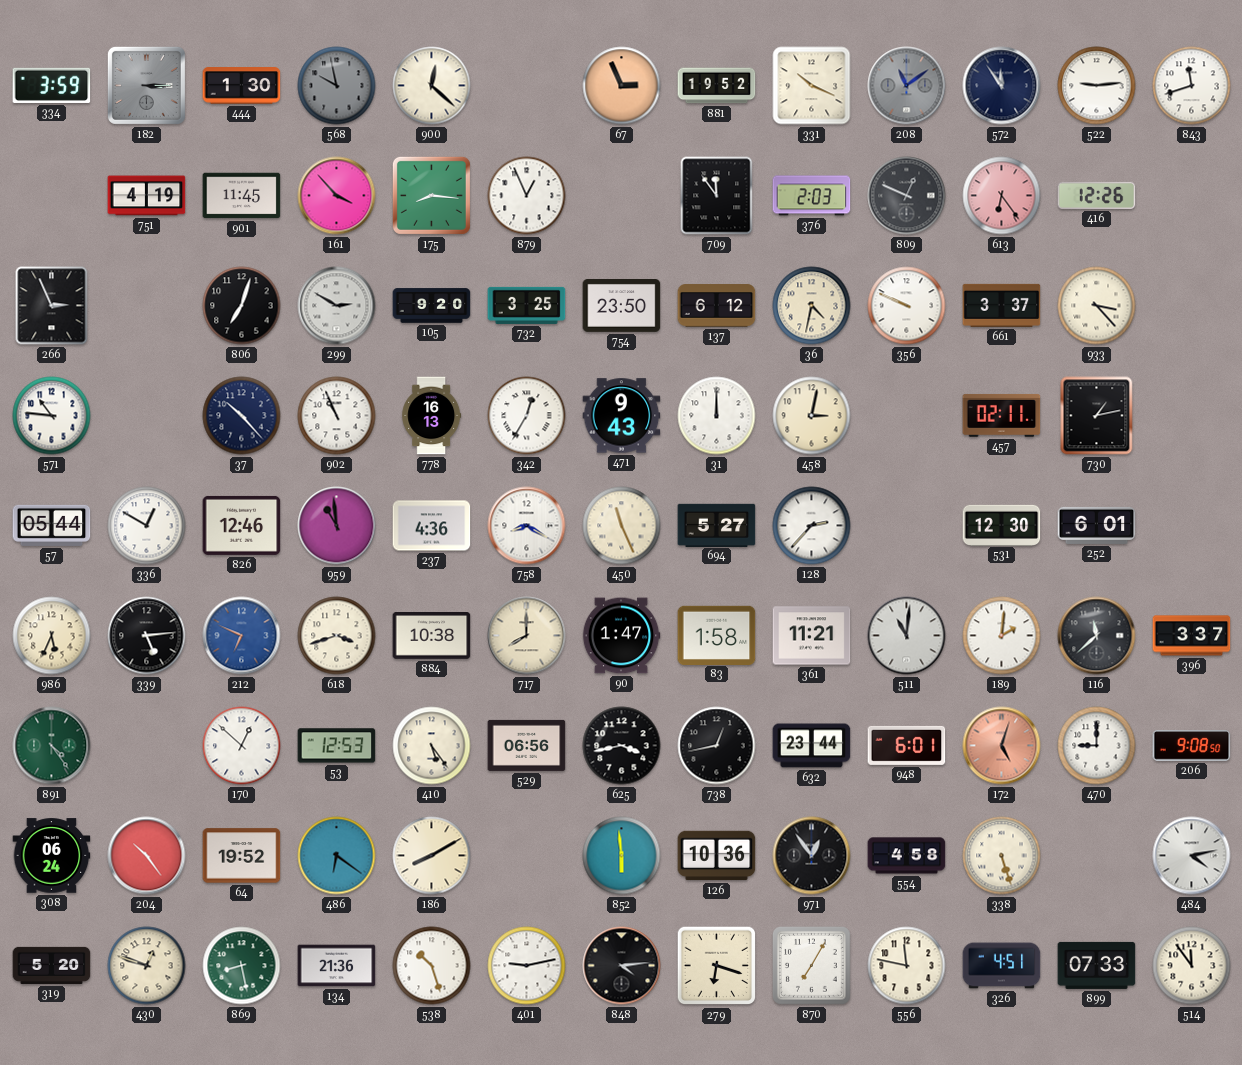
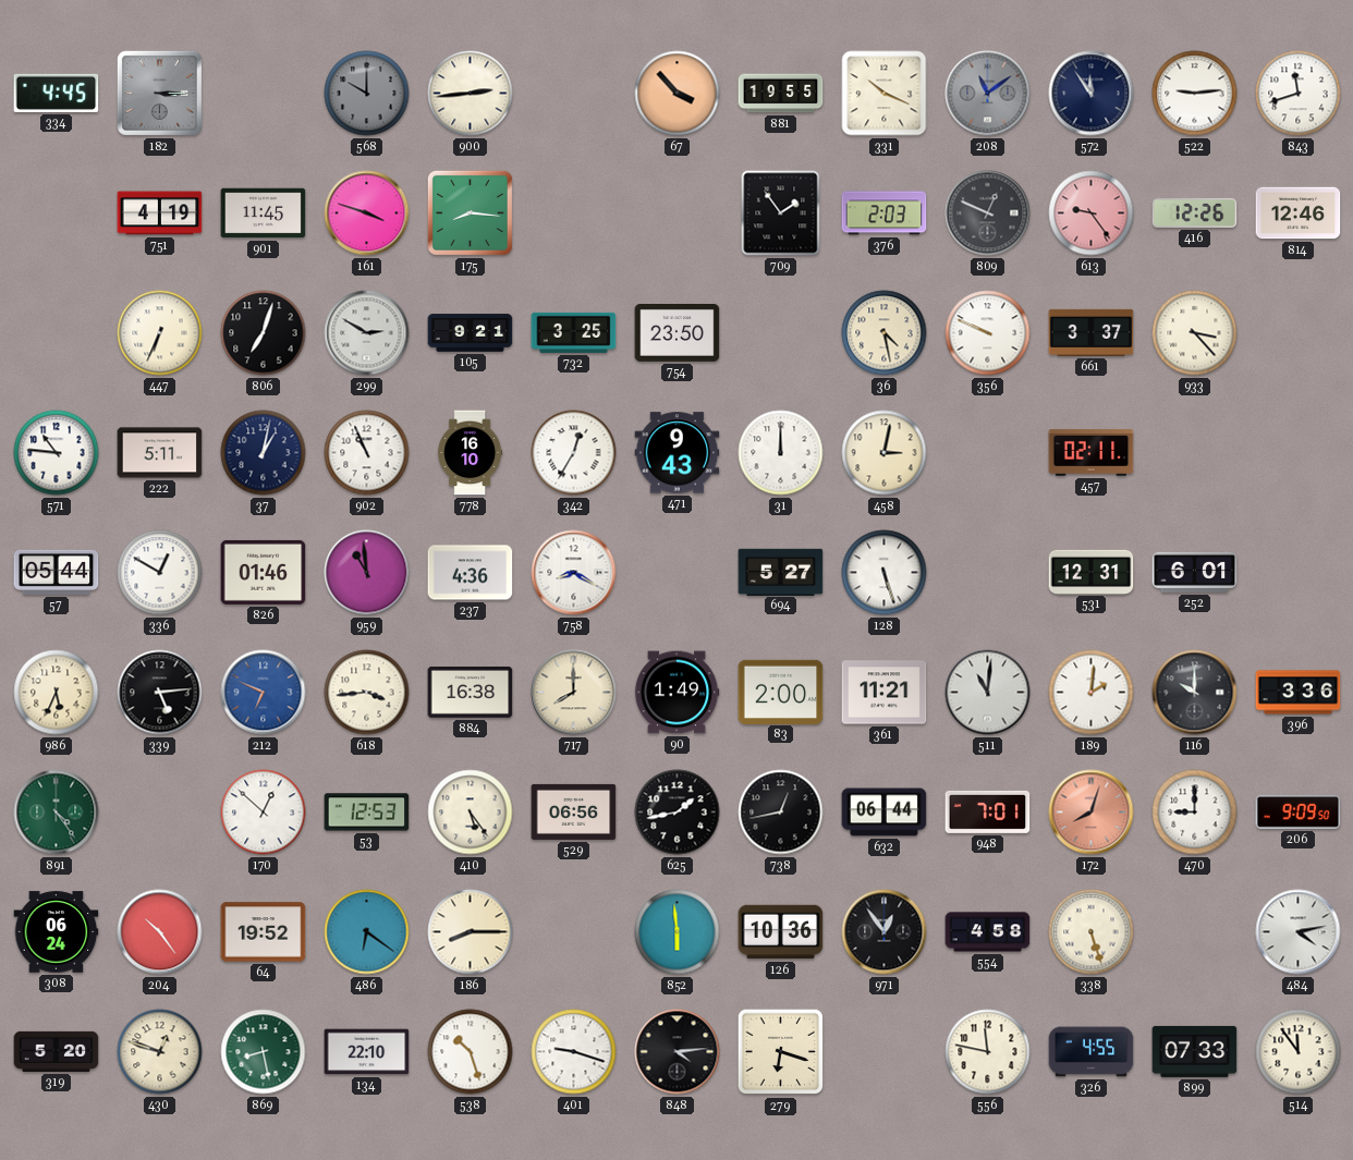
334: 3:59 -> 4:45 (57, 93)
444: 1:30 -> none (242, 86)
568: 9:58 -> 10:00 (367, 94)
900: 12:22 -> 2:44 (471, 94)
67: 2:56 -> 3:53 (678, 94)
881: 19:52 -> 19:55 (781, 94)
161: 3:53 -> 3:48 (367, 213)
879: 12:56 -> none (527, 196)
709: 11:54 -> 1:54 (781, 213)
613: 6:24 -> 9:24 (1092, 213)
814: none -> 12:46 (1299, 213)
266: 2:56 -> none (52, 306)
447: none -> 6:34 (160, 333)
105: 9:20 -> 9:21 (471, 333)
137: 6:12 -> none (717, 306)
36: 4:32 -> 4:28 (885, 333)
222: none -> 5:11 (160, 453)
37: 10:23 -> 1:02 (264, 453)
778: 16:13 -> 16:10 (471, 453)
730: 1:13 -> none (1097, 416)
826: 12:46 -> 01:46 (264, 572)
450: 11:26 -> none (622, 526)
128: 2:37 -> 5:27 (885, 573)
531: 12:30 -> 12:31 (1092, 572)
618: 3:42 -> 3:44 (367, 693)
884: 10:38 -> 16:38 (471, 693)
90: 1:47 -> 1:49 (676, 693)
83: 1:58 -> 2:00 (781, 692)
116: 11:38 -> 10:00 (1195, 693)
396: 3:37 -> 3:36 (1299, 693)
625: 3:43 -> 1:43 (678, 813)
632: 23:44 -> 06:44 (885, 813)
948: 6:01 -> 7:01 (988, 811)
172: 5:03 -> 8:03 (1092, 813)
206: 9:08 -> 9:09 (1299, 813)
186: 8:10 -> 8:15 (471, 932)
134: 21:36 -> 22:10 (367, 1052)
401: 9:13 -> 9:18 (574, 1052)
870: 7:05 -> none (811, 965)
326: 4:51 -> 4:55 (1092, 1052)
